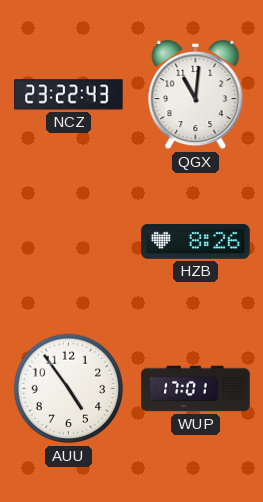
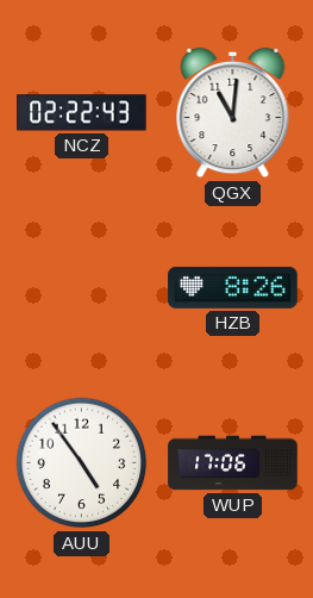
NCZ: 23:22 -> 02:22 (82, 113)
WUP: 17:01 -> 17:06 (233, 463)
